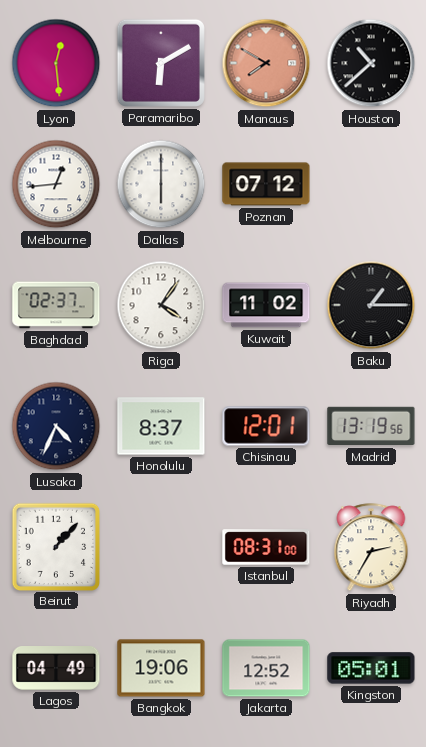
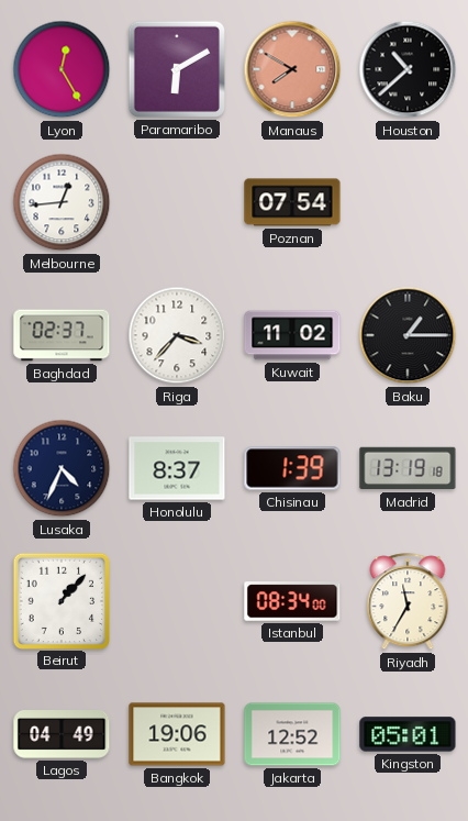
Lyon: 12:29 -> 12:25 (62, 69)
Dallas: 6:00 -> none (161, 184)
Poznan: 07:12 -> 07:54 (292, 202)
Riga: 4:06 -> 3:37 (177, 335)
Chisinau: 12:01 -> 1:39 (292, 468)
Madrid: 13:19:56 -> 13:19:18 (408, 468)
Istanbul: 08:31 -> 08:34 (292, 601)
Riyadh: 2:35 -> 11:35 (408, 602)
